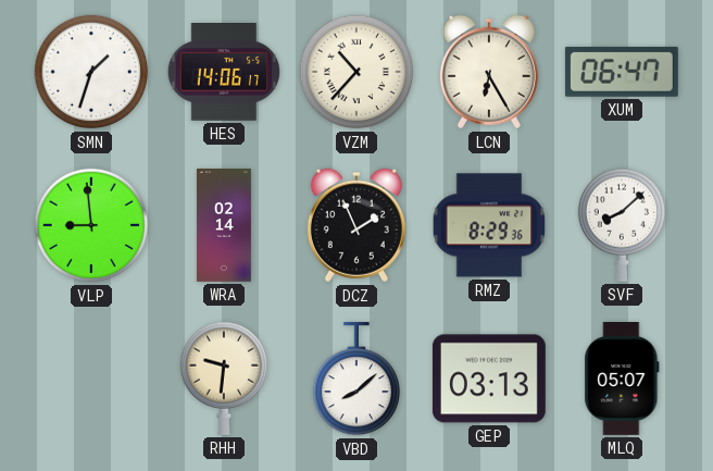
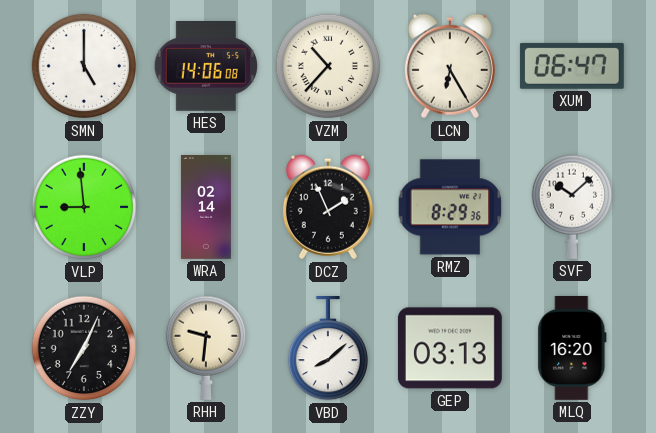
SMN: 1:33 -> 5:00 (84, 66)
HES: 14:06:17 -> 14:06:08 (206, 67)
SVF: 8:08 -> 10:08 (571, 207)
ZZY: none -> 7:04 (84, 348)
MLQ: 05:07 -> 16:20 (572, 348)
